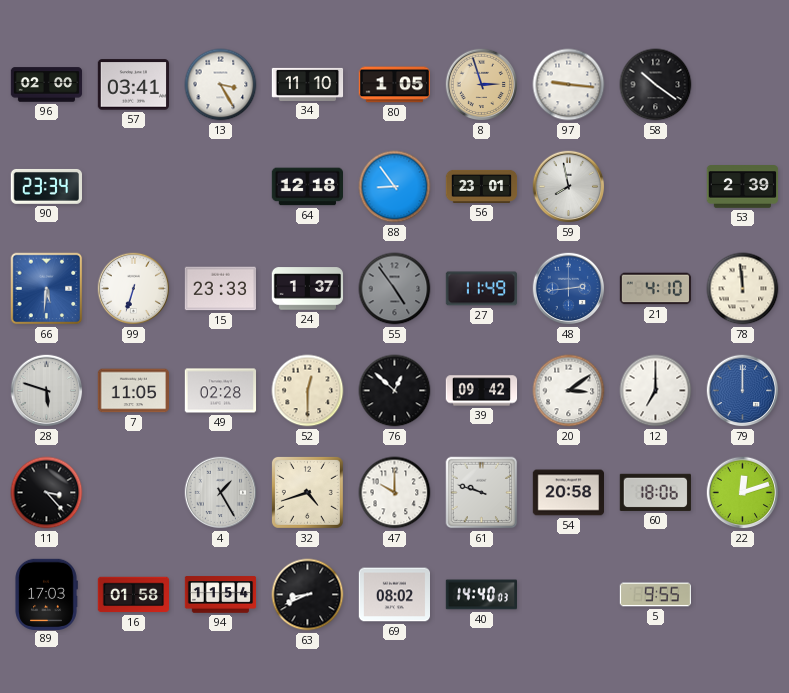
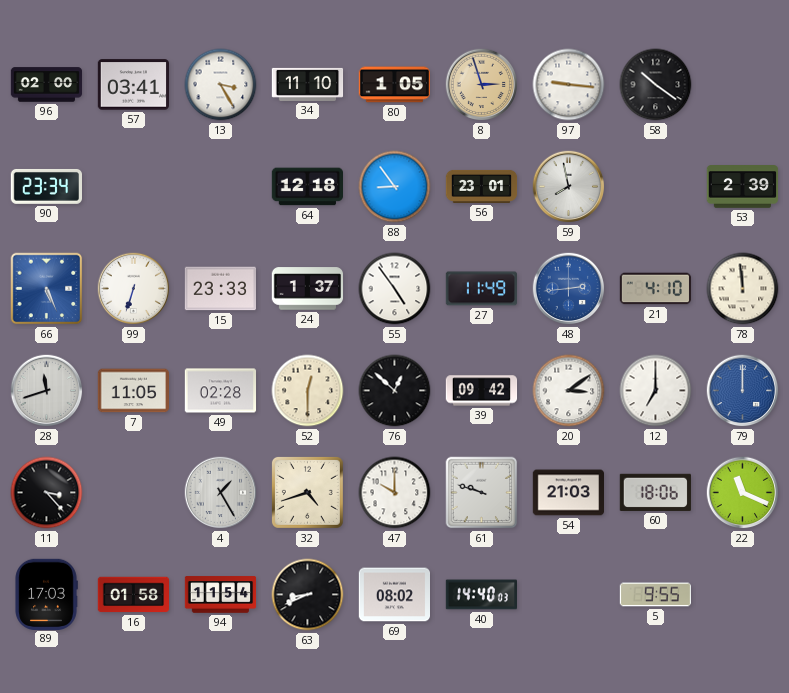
66: 5:31 -> 5:26 (47, 289)
55 dial: grey -> white (395, 289)
28: 5:48 -> 11:42 (47, 391)
54: 20:58 -> 21:03 (568, 493)
22: 12:12 -> 11:19 (743, 493)
